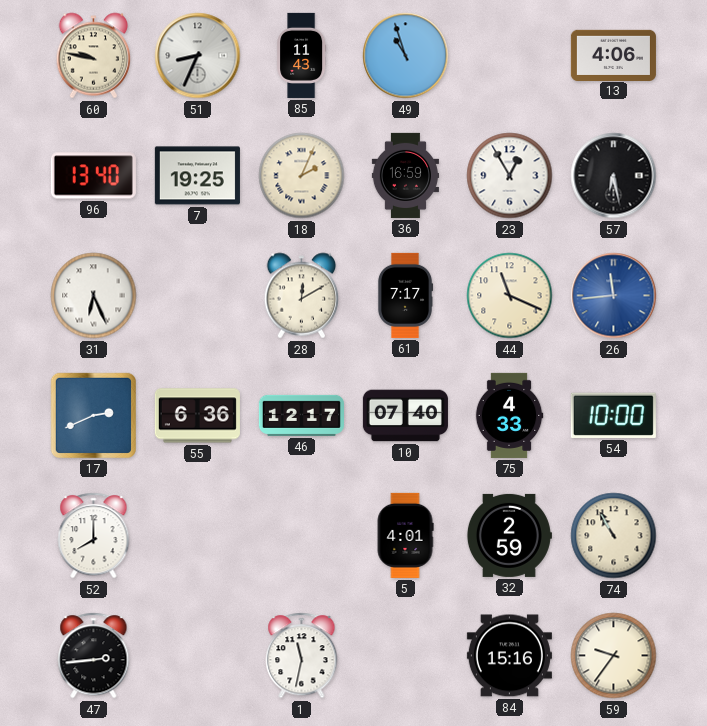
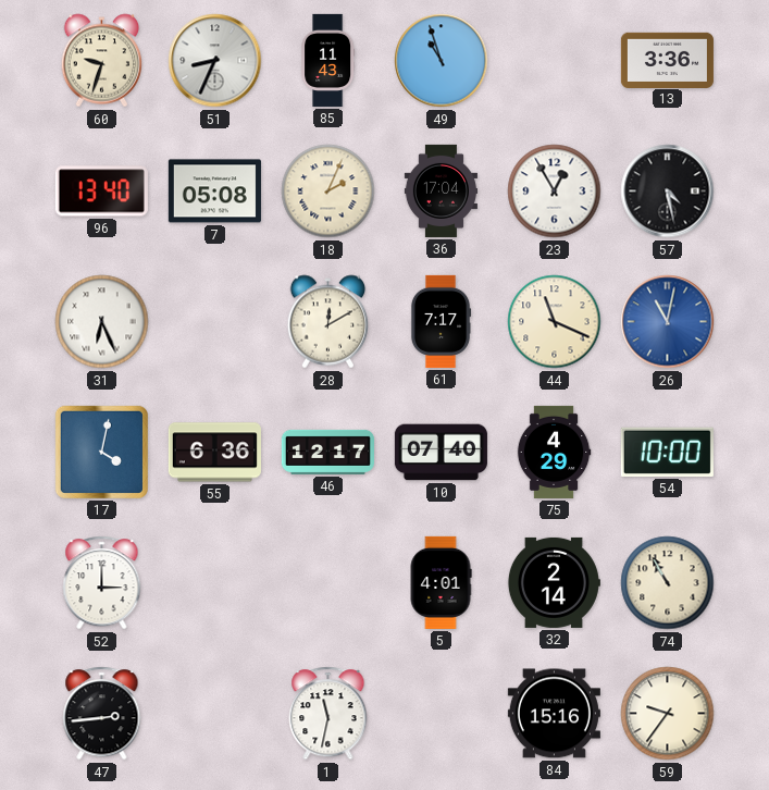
60: 9:47 -> 9:33 (102, 61)
13: 4:06 -> 3:36 (667, 60)
7: 19:25 -> 05:08 (214, 192)
36: 16:59 -> 17:04 (441, 190)
57: 6:28 -> 4:28 (668, 192)
26: 11:44 -> 11:02 (668, 322)
17: 2:41 -> 4:02 (101, 452)
75: 4:33 -> 4:29 (554, 452)
52: 8:00 -> 3:00 (102, 583)
32: 2:59 -> 2:14 (554, 582)
